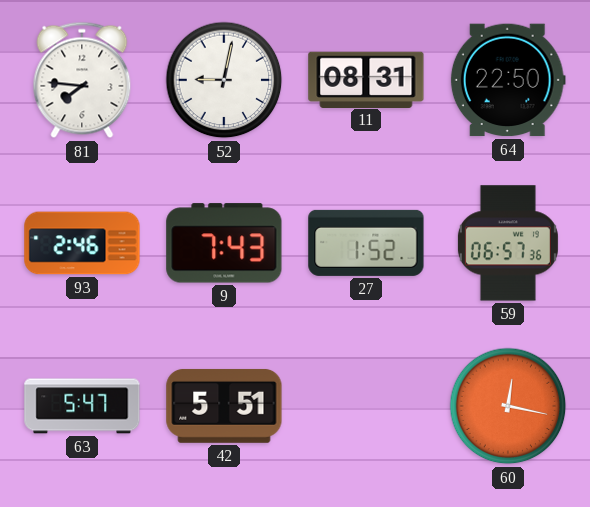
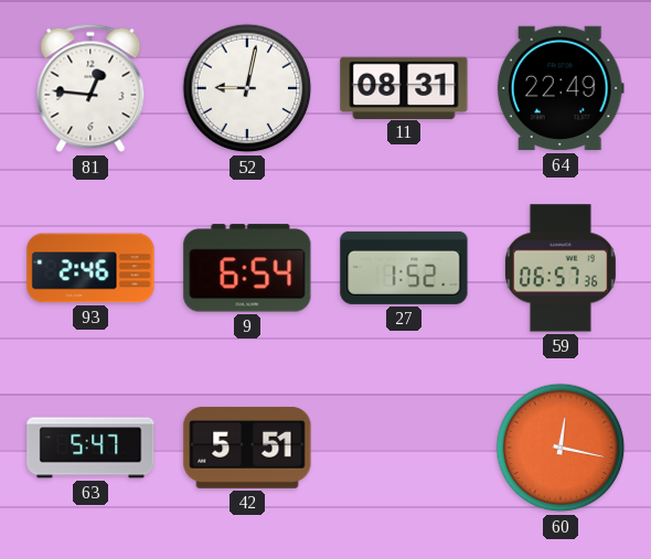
81: 7:46 -> 12:46 (90, 88)
64: 22:50 -> 22:49 (561, 88)
9: 7:43 -> 6:54 (247, 268)
